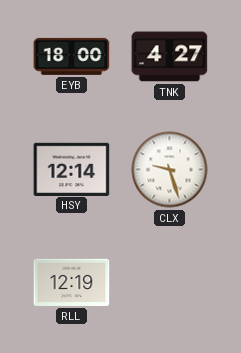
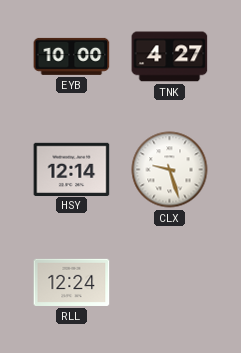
EYB: 18:00 -> 10:00 (72, 56)
RLL: 12:19 -> 12:24 (72, 282)
